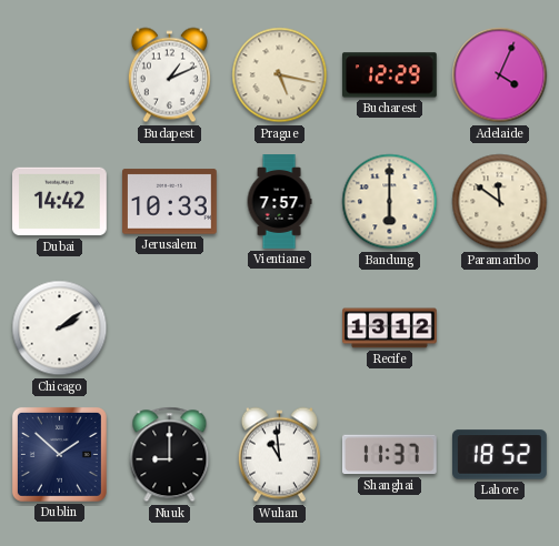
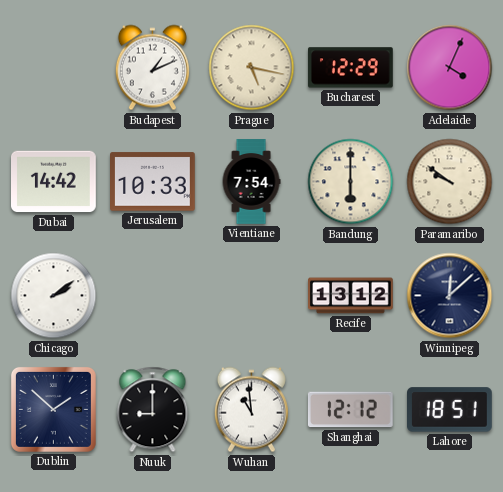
Vientiane: 7:57 -> 7:54 (251, 182)
Paramaribo: 11:51 -> 9:51 (450, 182)
Winnipeg: none -> 12:08 (450, 296)
Shanghai: 11:37 -> 12:12 (350, 410)
Lahore: 18:52 -> 18:51 (450, 410)
